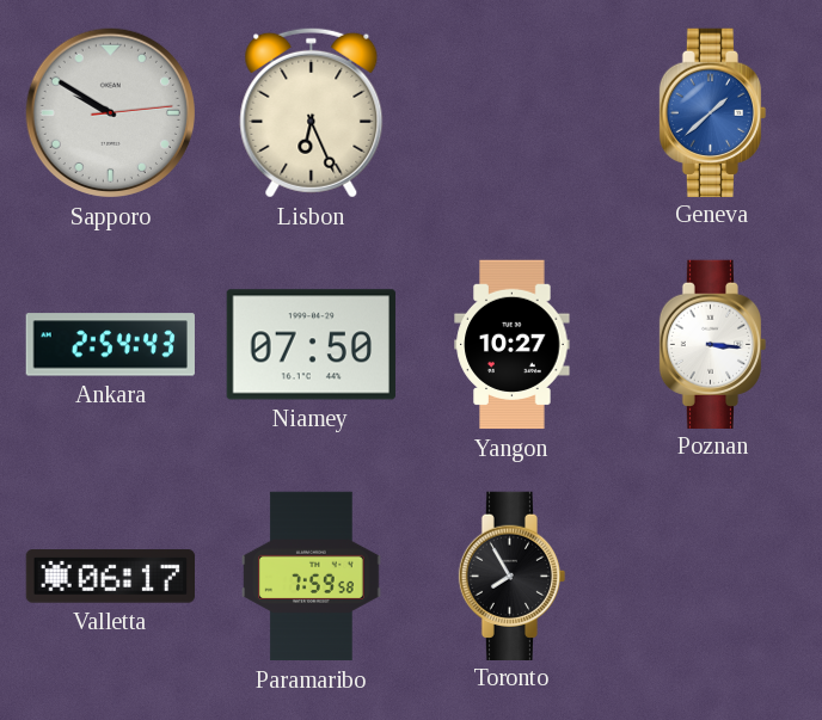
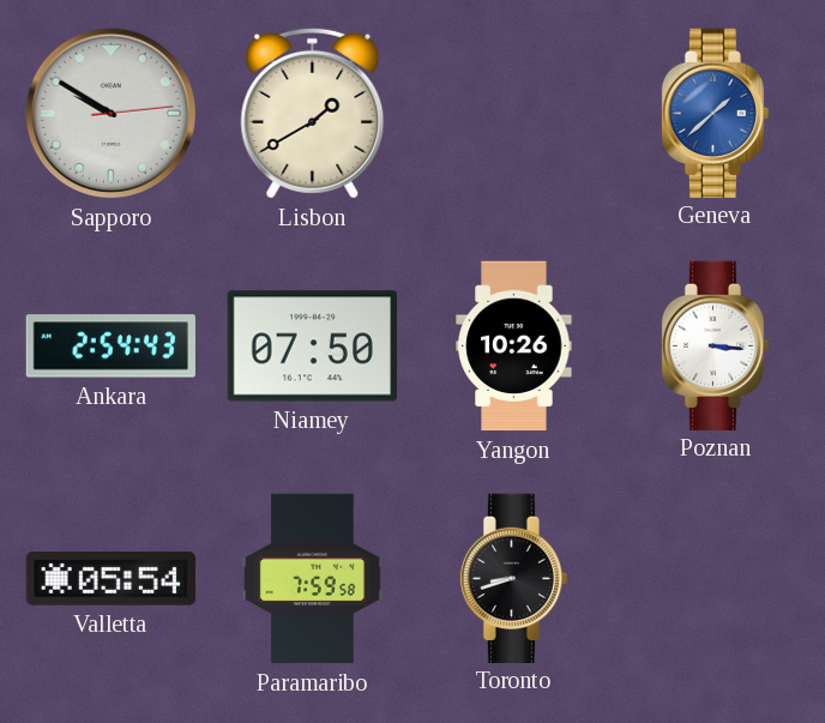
Lisbon: 6:26 -> 1:40 (313, 113)
Yangon: 10:27 -> 10:26 (514, 347)
Valletta: 06:17 -> 05:54 (112, 579)
Toronto: 7:55 -> 8:42 (514, 578)
